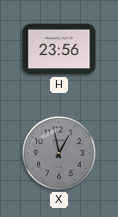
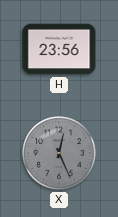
X: 12:58 -> 12:26 (59, 153)
